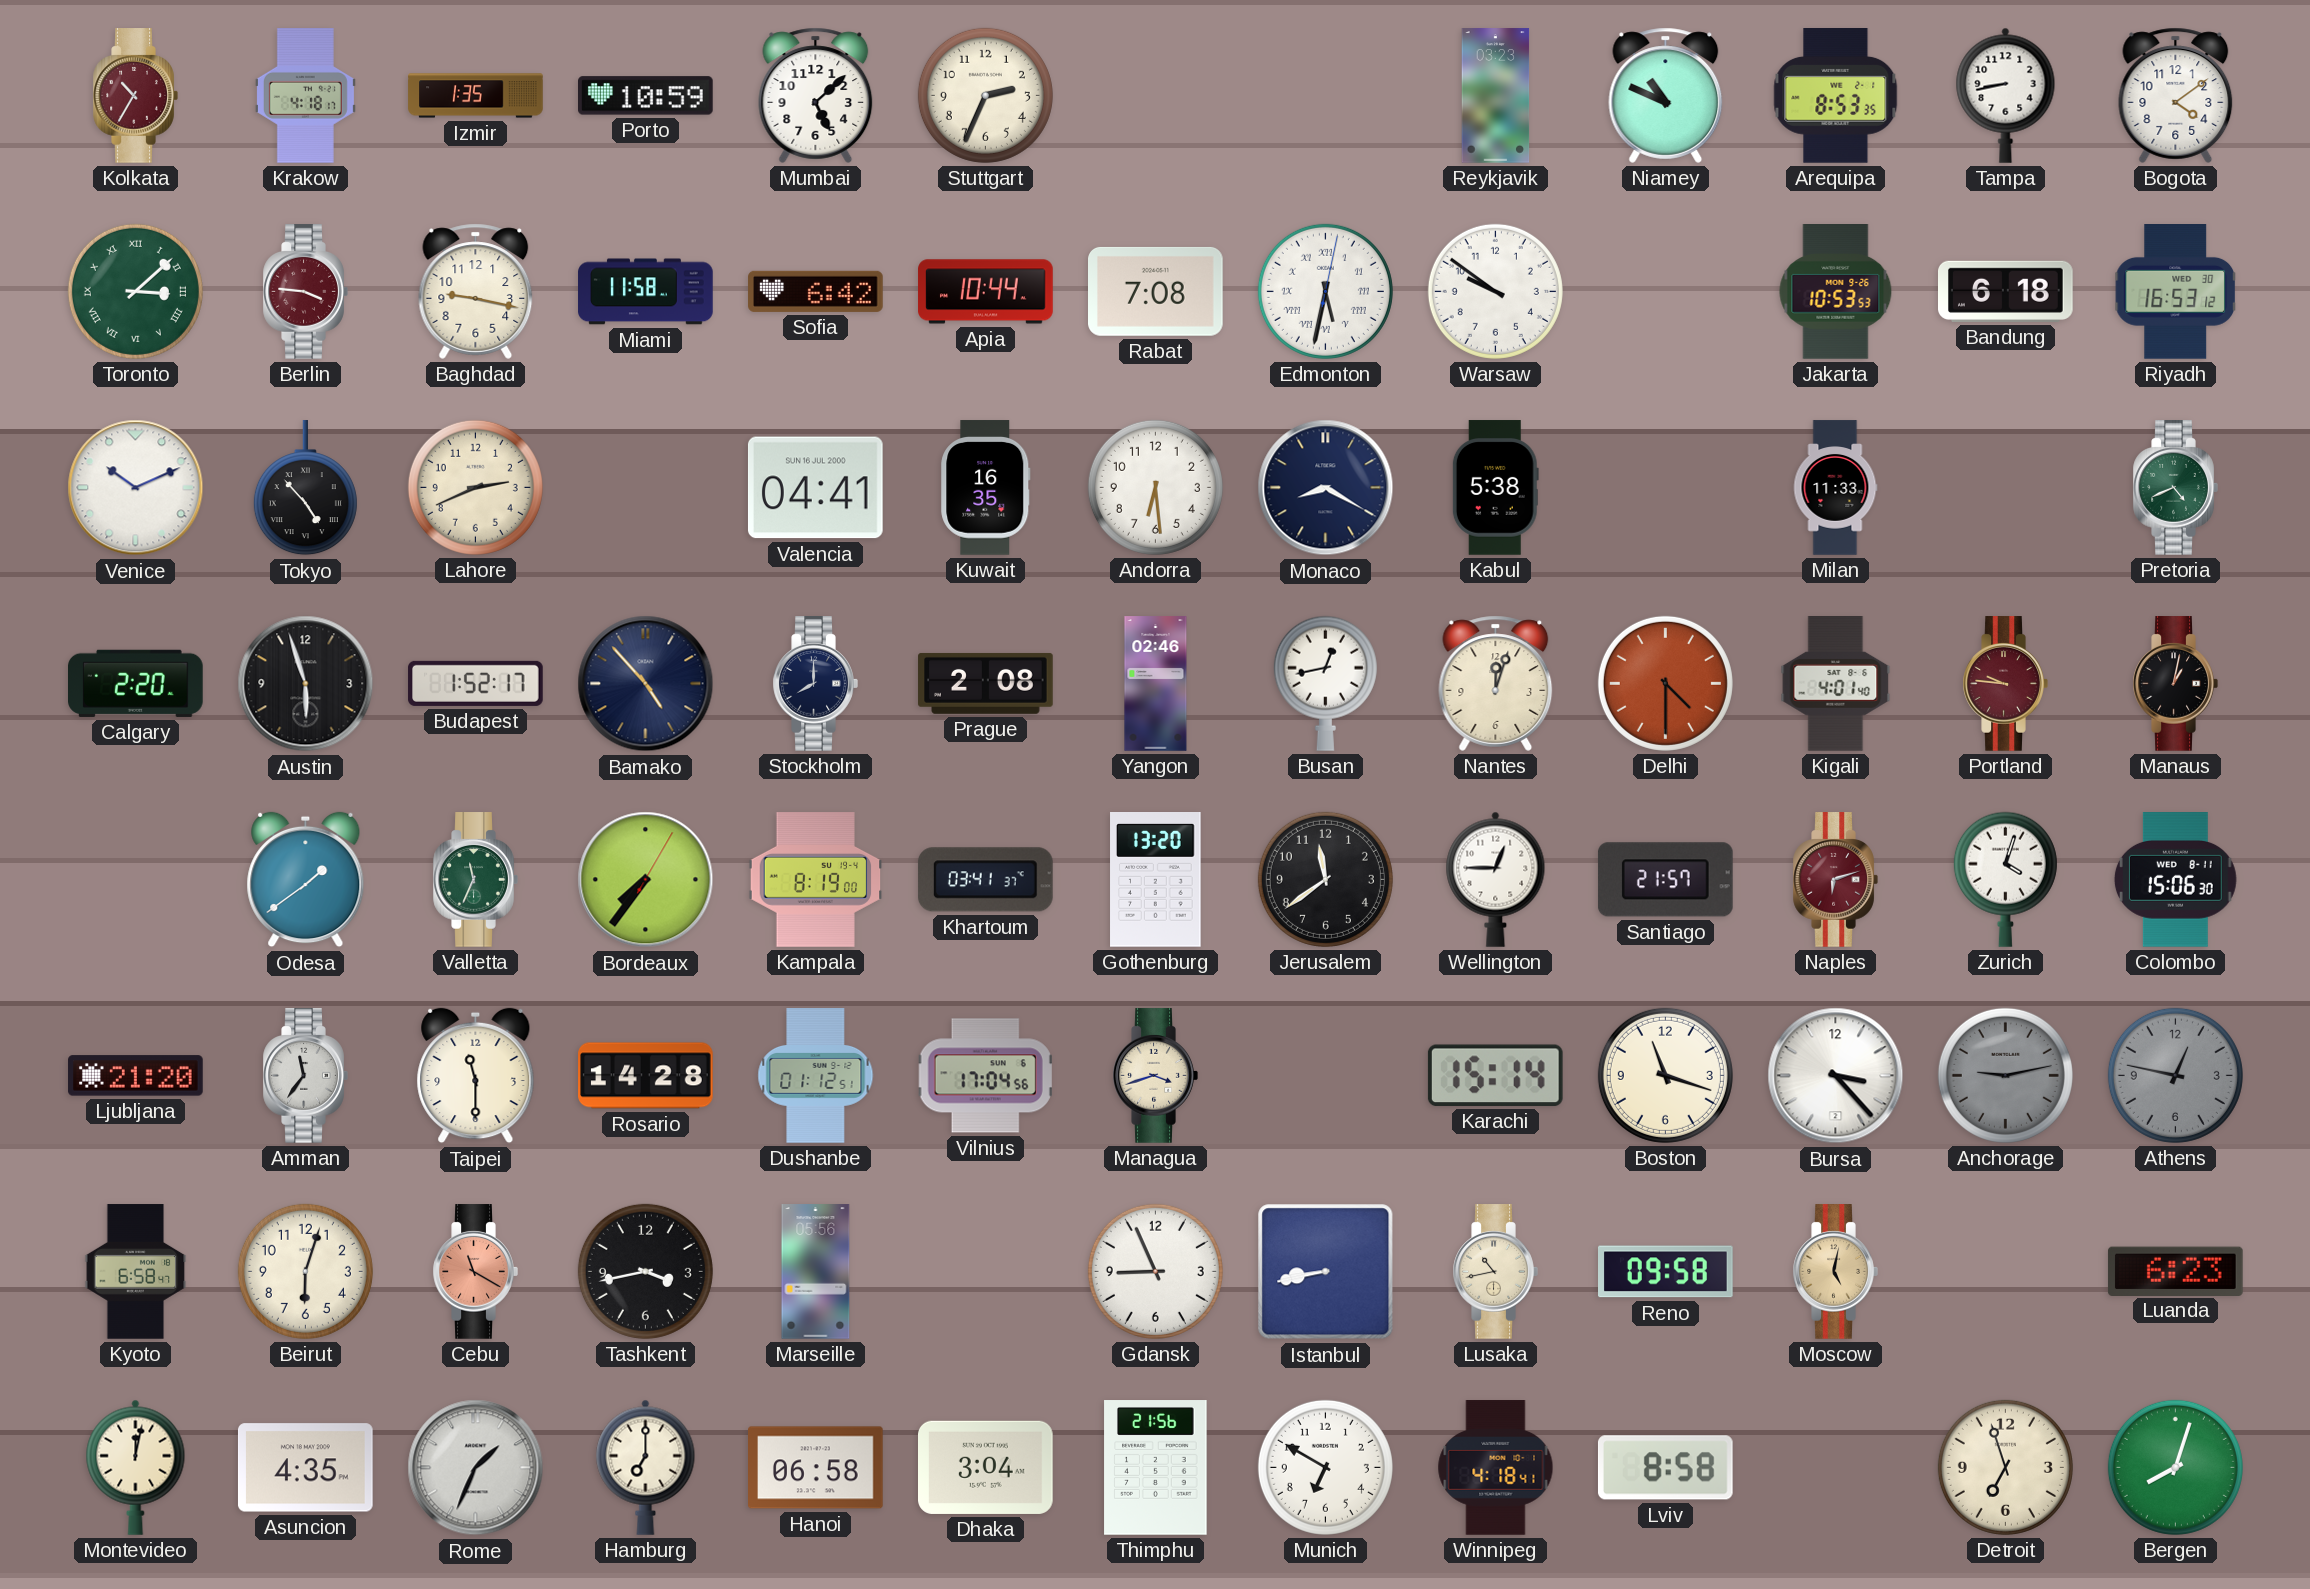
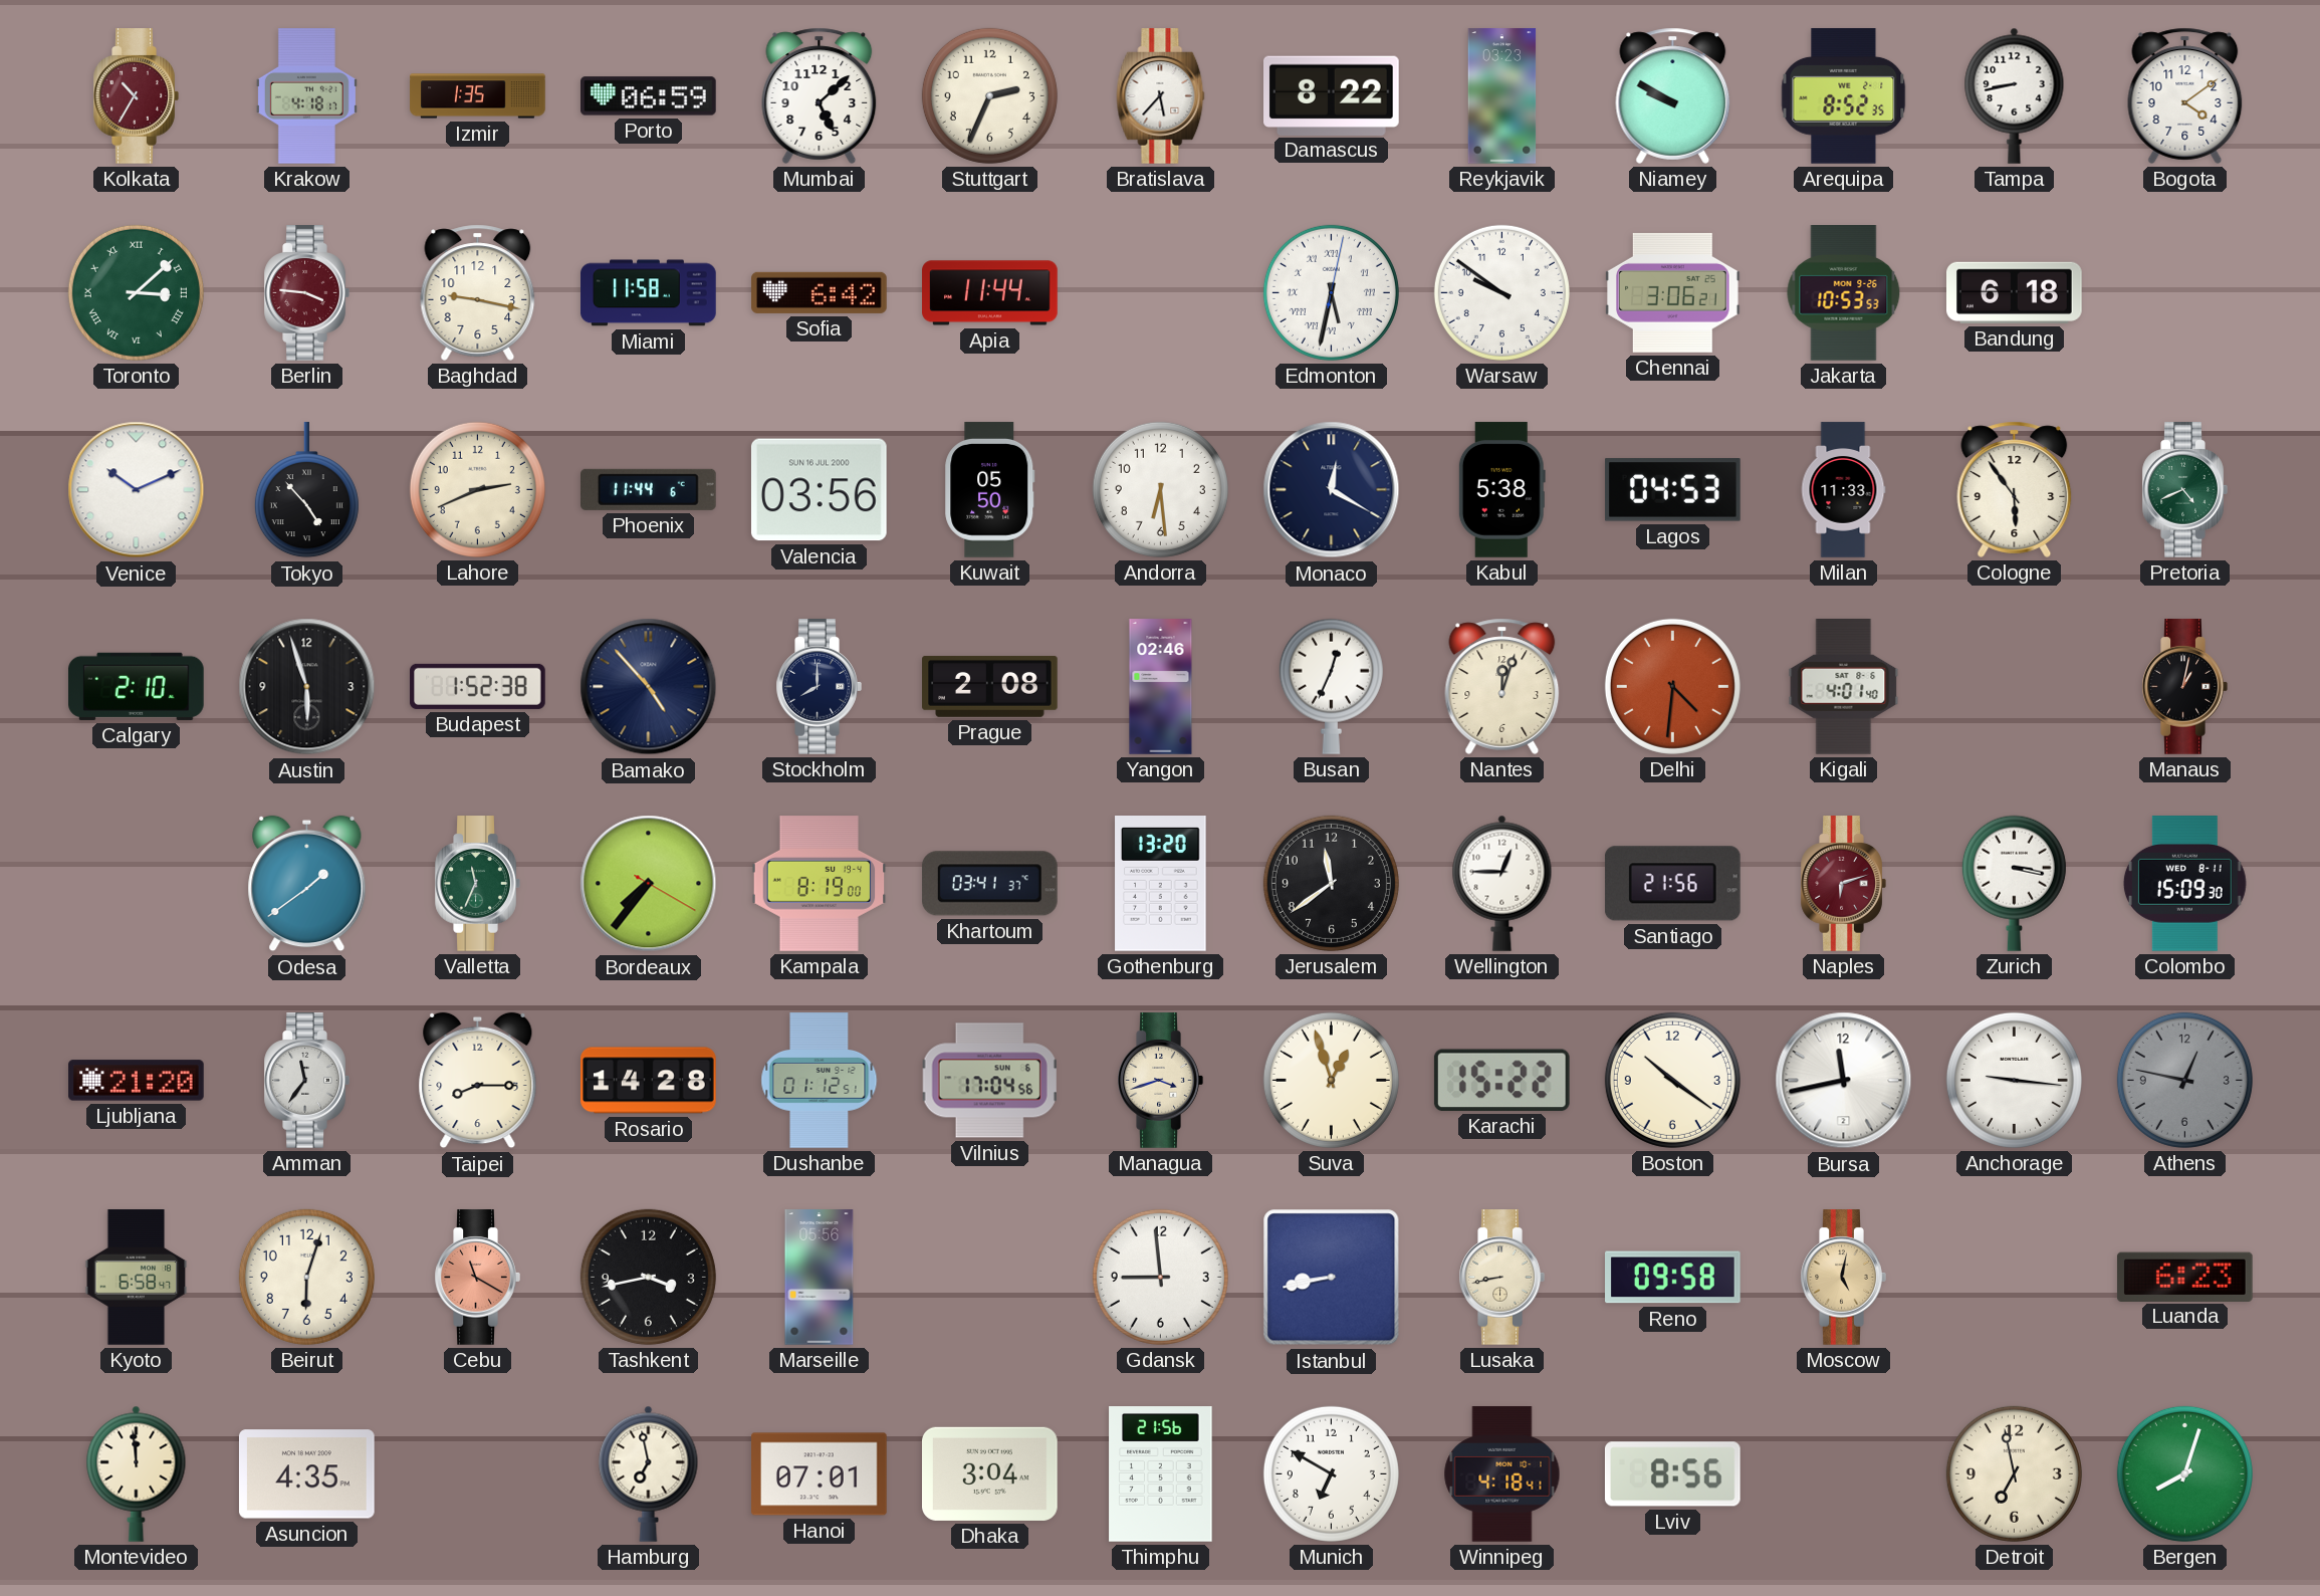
Porto: 10:59 -> 06:59 (649, 96)
Bratislava: none -> 5:37 (1161, 96)
Damascus: none -> 8:22 (1332, 95)
Niamey: 10:49 -> 9:50 (1673, 95)
Arequipa: 8:53 -> 8:52 (1844, 96)
Apia: 10:44 -> 11:44 (990, 293)
Rabat: 7:08 -> none (1156, 291)
Chennai: none -> 3:06 (1673, 292)
Riyadh: 16:53 -> none (2176, 292)
Phoenix: none -> 11:44 (649, 489)
Valencia: 04:41 -> 03:56 (819, 490)
Kuwait: 16:35 -> 05:50 (990, 490)
Monaco: 8:20 -> 12:20 (1332, 490)
Lagos: none -> 04:53 (1673, 490)
Cologne: none -> 5:54 (2015, 489)
Calgary: 2:20 -> 2:10 (137, 686)
Budapest: 1:52:17 -> 1:52:38 (478, 686)
Busan: 12:43 -> 12:34 (1331, 686)
Delhi: 4:30 -> 4:31 (1672, 686)
Portland: 9:46 -> none (2005, 684)
Bordeaux: 7:36:05 -> 7:36:20 (649, 884)
Santiago: 21:57 -> 21:56 (1672, 884)
Zurich: 4:03 -> 3:17 (2014, 883)
Colombo: 15:06 -> 15:09 (2184, 884)
Taipei: 11:30 -> 8:15 (478, 1081)
Suva: none -> 12:57 (1331, 1080)
Karachi: 15:14 -> 15:22 (1501, 1080)
Boston: 11:18 -> 10:21 (1672, 1080)
Bursa: 3:23 -> 11:43 (1844, 1081)
Anchorage: 9:13 -> 9:16 (2014, 1080)
Anchorage dial: grey -> white (2014, 1080)
Gdansk: 8:56 -> 8:59 (1160, 1277)
Lusaka: 10:43 -> 8:43 (1501, 1278)
Montevideo: 12:02 -> 11:59 (137, 1473)
Rome: 1:34 -> none (476, 1468)
Hamburg: 7:00 -> 6:58 (649, 1473)
Hanoi: 06:58 -> 07:01 (820, 1474)
Lviv: 8:58 -> 8:56 (1672, 1474)
Detroit: 6:57 -> 6:58 (2014, 1473)
